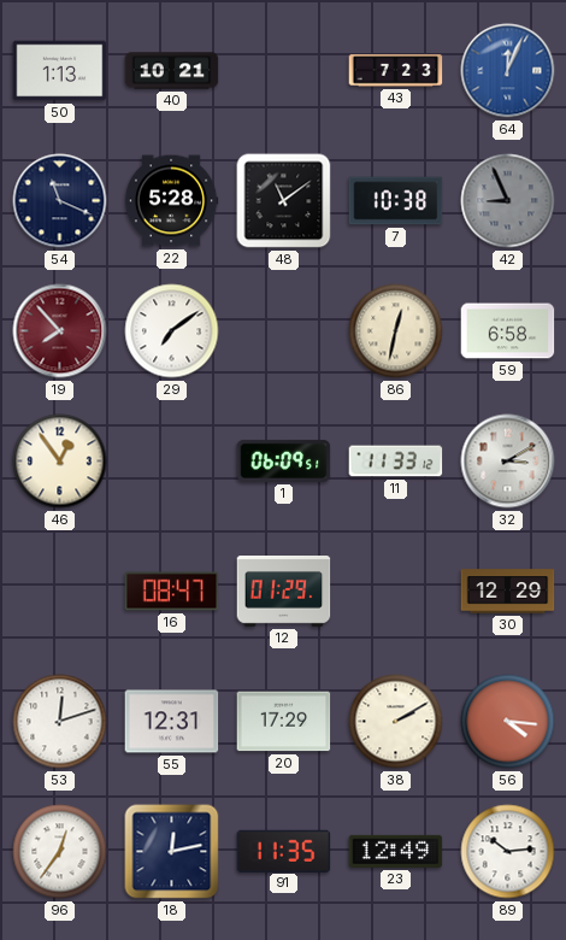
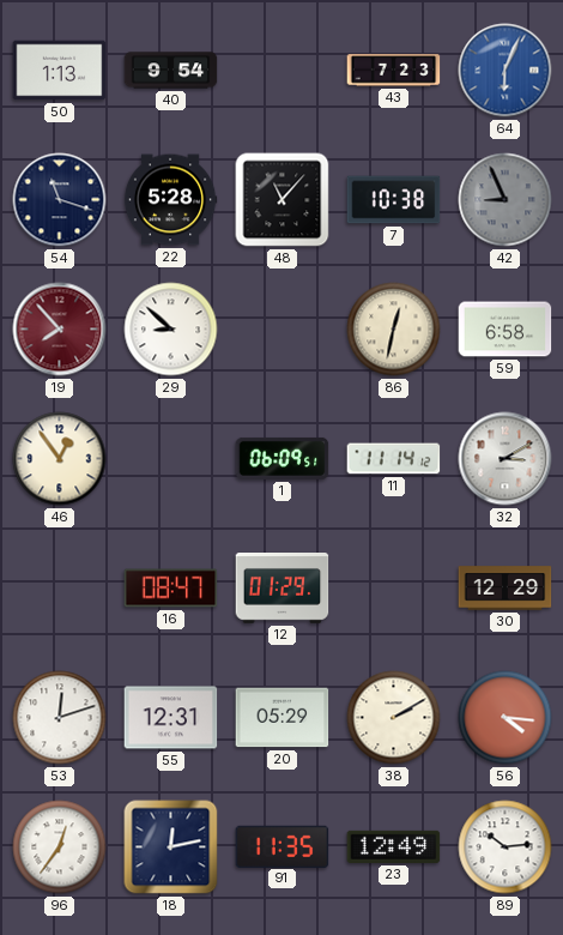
40: 10:21 -> 9:54 (171, 71)
64: 12:04 -> 6:04 (506, 71)
54: 11:19 -> 11:18 (60, 200)
48: 11:09 -> 11:07 (283, 200)
29: 7:09 -> 8:52 (171, 330)
11: 11:33 -> 11:14 (394, 459)
20: 17:29 -> 05:29 (283, 718)
